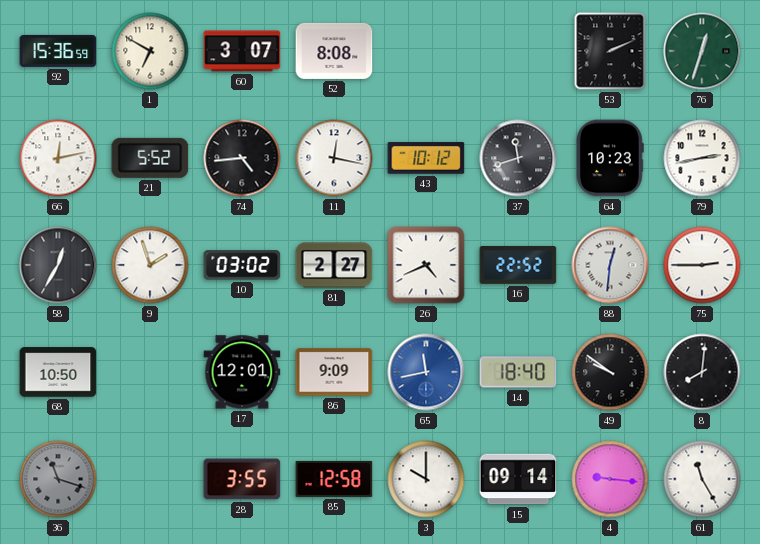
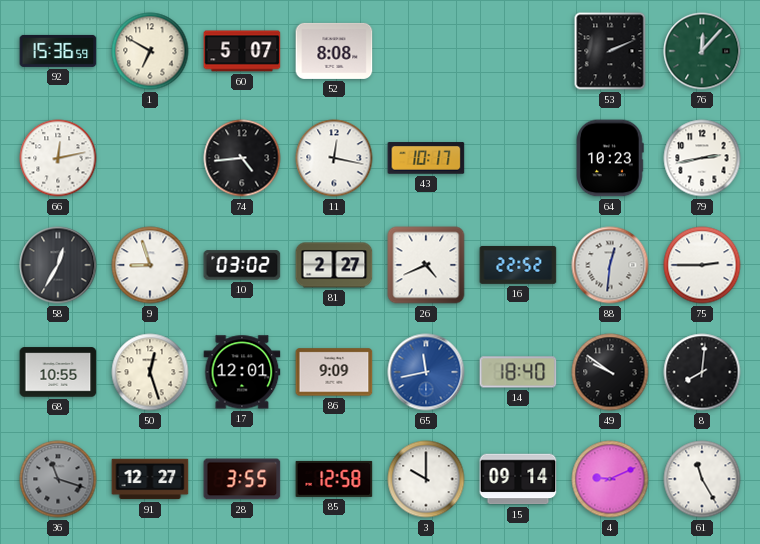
60: 3:07 -> 5:07 (242, 51)
76: 12:33 -> 12:07 (702, 51)
21: 5:52 -> none (150, 158)
43: 10:12 -> 10:17 (426, 158)
37: 11:42 -> none (518, 158)
9: 1:57 -> 8:57 (150, 265)
68: 10:50 -> 10:55 (58, 372)
50: none -> 12:27 (150, 372)
91: none -> 12:27 (150, 479)
4: 9:16 -> 9:11 (610, 479)
